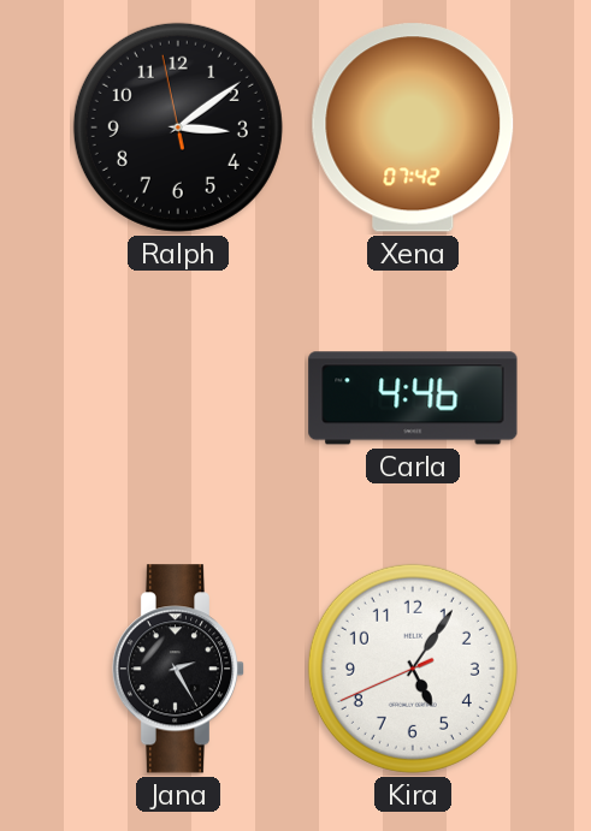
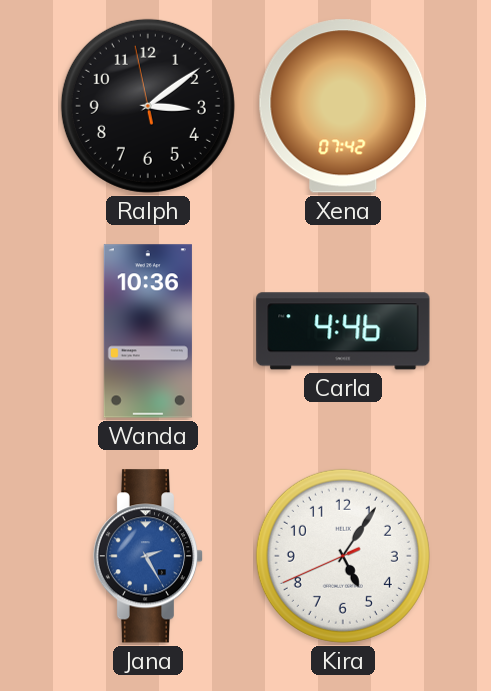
Wanda: none -> 10:36 (148, 331)
Jana dial: black -> blue (148, 556)
